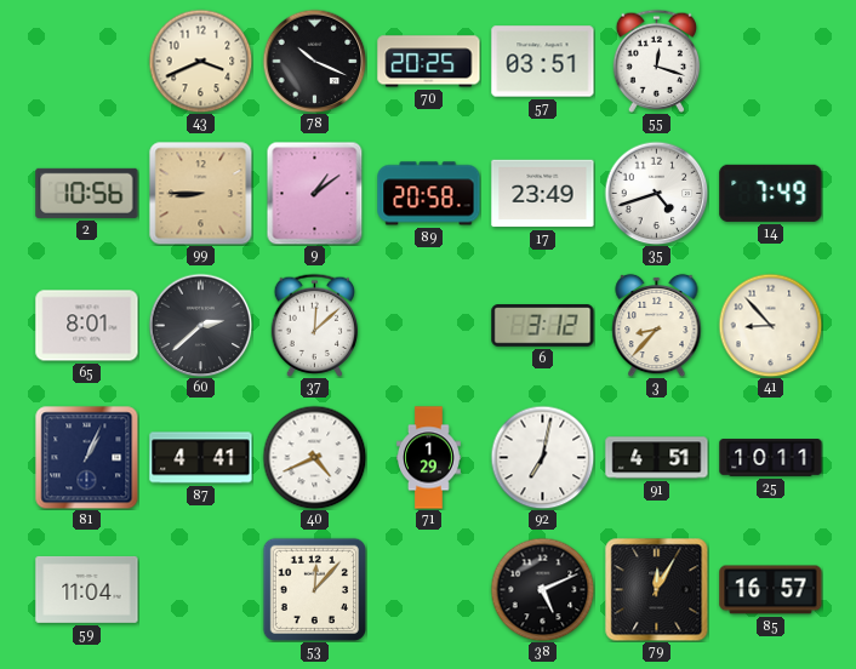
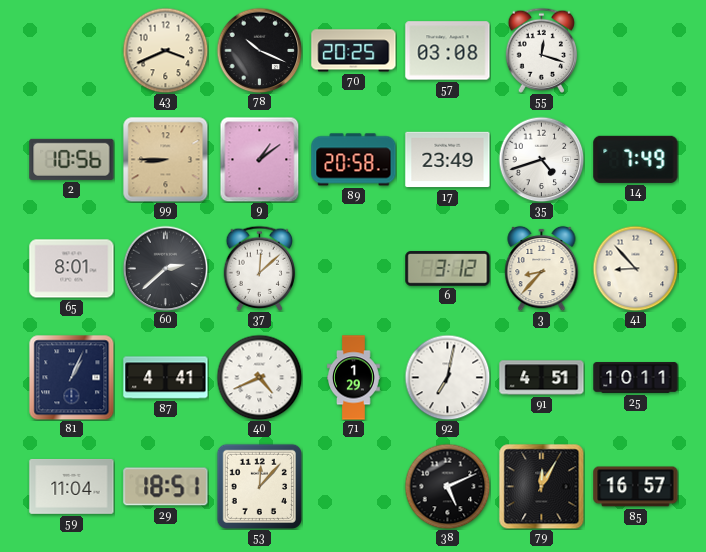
57: 03:51 -> 03:08 (448, 51)
29: none -> 18:51 (166, 487)
